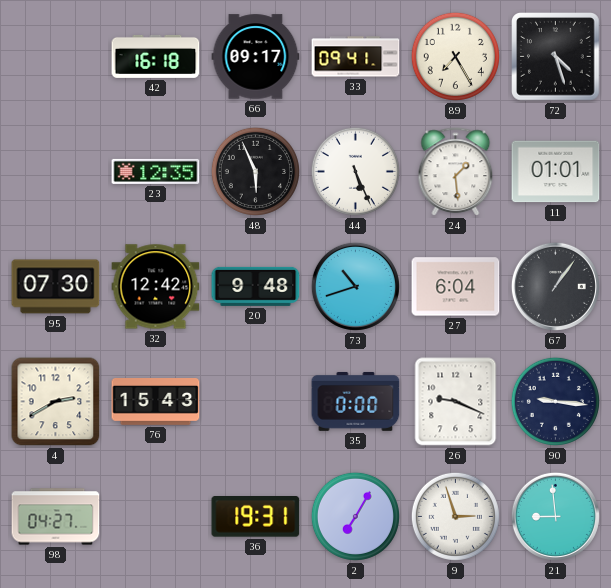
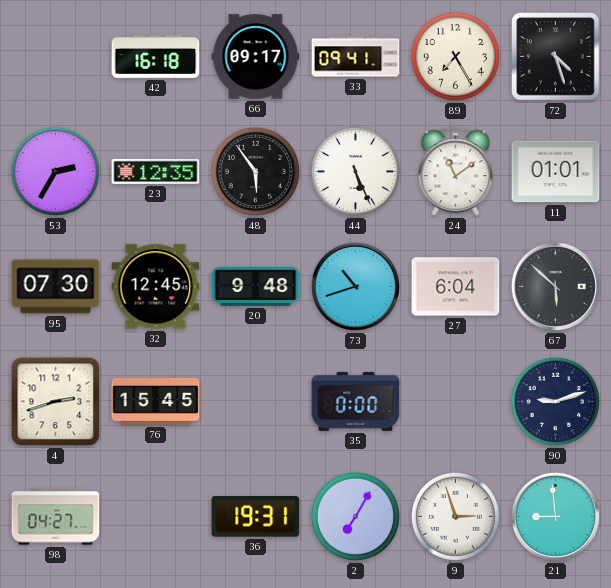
53: none -> 2:35 (55, 171)
48: 5:56 -> 5:54 (255, 171)
24: 1:29 -> 11:09 (456, 172)
32: 12:42 -> 12:45 (156, 287)
67: 1:06 -> 5:52 (555, 286)
4: 2:40 -> 2:42 (56, 402)
76: 15:43 -> 15:45 (156, 402)
26: 9:19 -> none (456, 402)
90: 9:16 -> 9:12 (555, 401)
